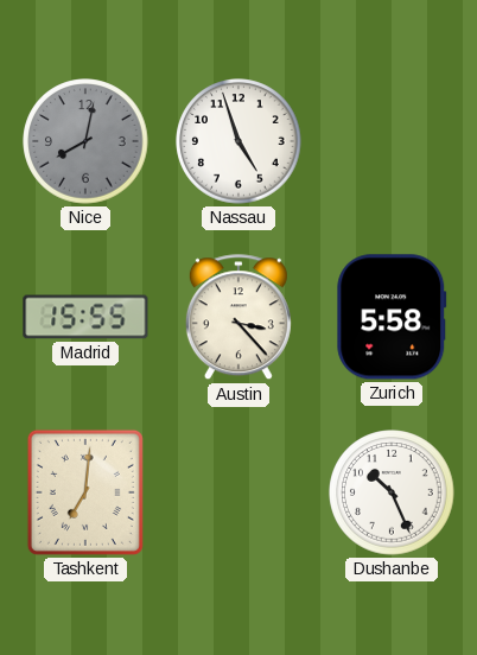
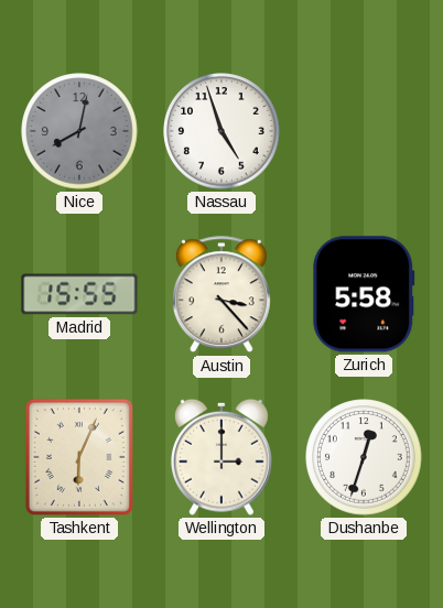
Tashkent: 7:01 -> 6:04 (79, 457)
Wellington: none -> 3:00 (221, 457)
Dushanbe: 10:26 -> 12:33 (364, 457)
